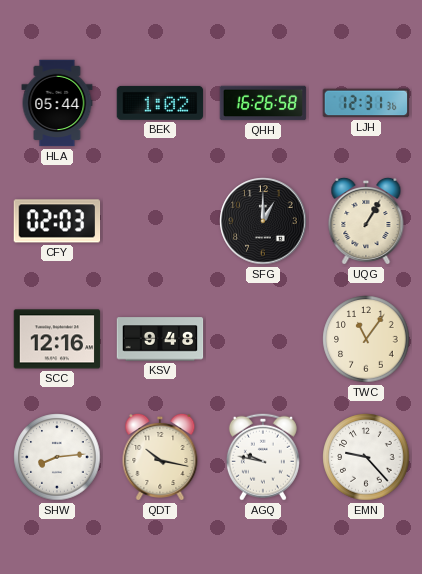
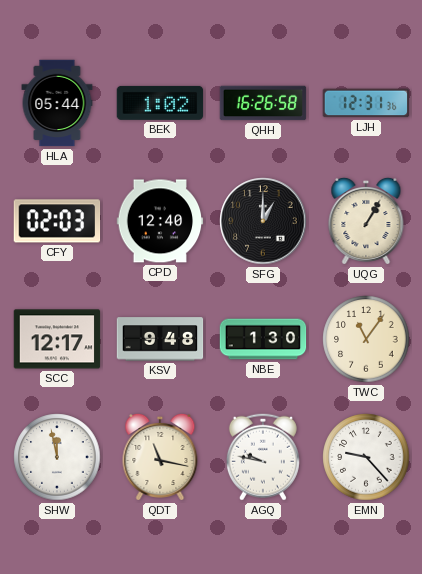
CPD: none -> 12:40 (160, 221)
SCC: 12:16 -> 12:17 (57, 339)
NBE: none -> 1:30 (263, 339)
SHW: 8:14 -> 11:58 (57, 457)
QDT: 10:17 -> 11:17 (160, 457)
